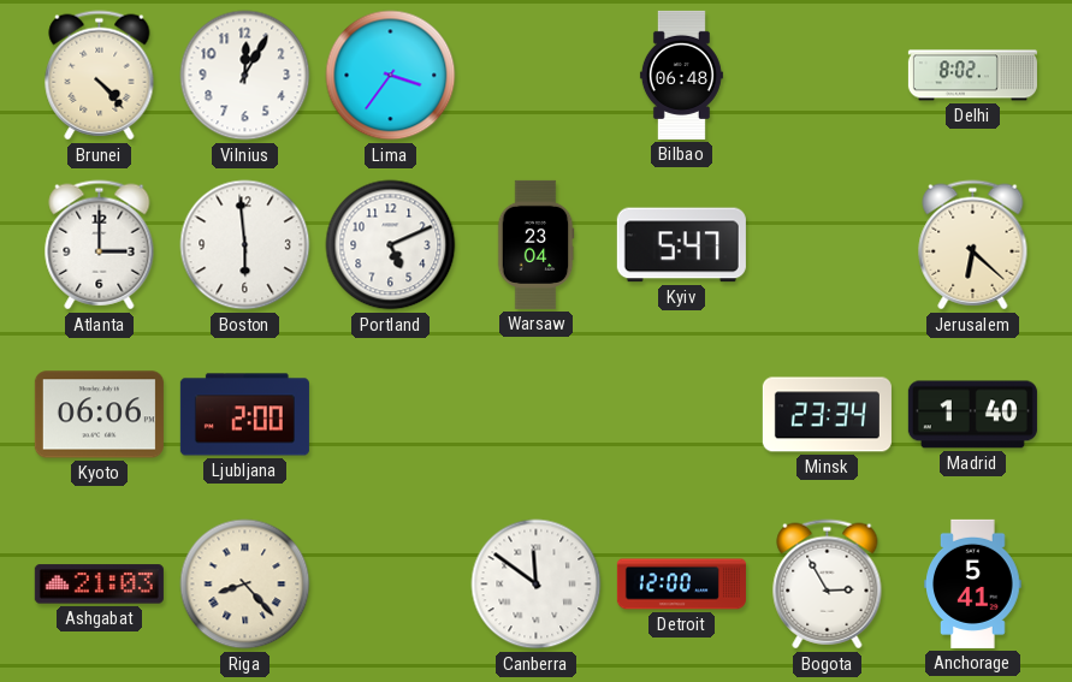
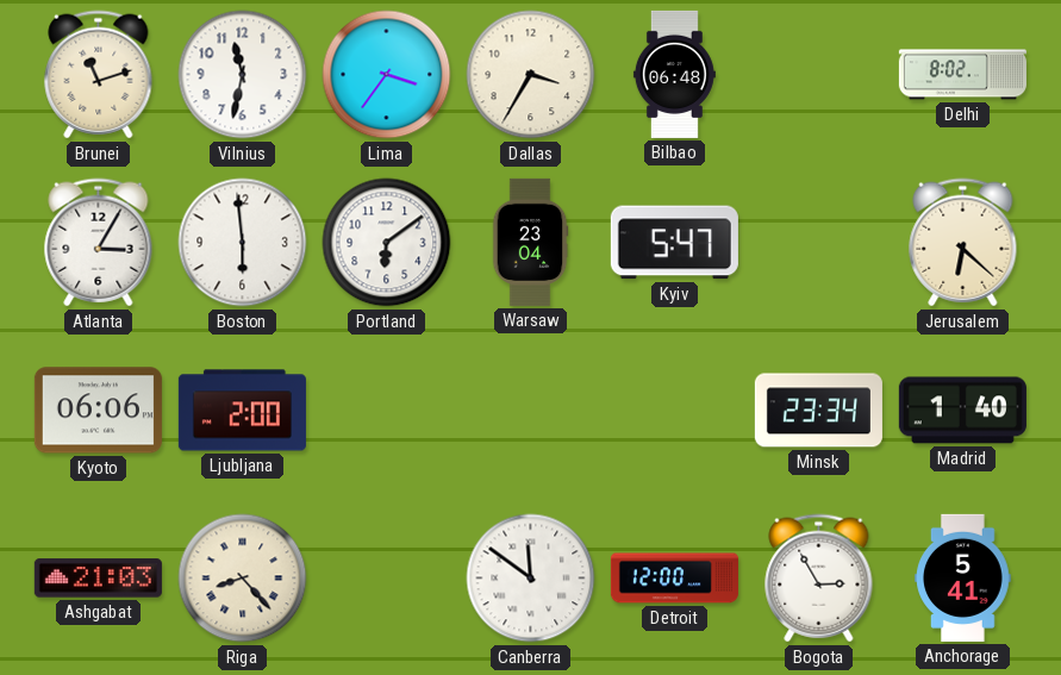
Brunei: 4:23 -> 11:12 (99, 75)
Vilnius: 12:05 -> 11:32 (243, 75)
Dallas: none -> 3:35 (531, 75)
Atlanta: 3:00 -> 3:05 (99, 243)
Portland: 5:11 -> 6:09 (387, 243)
